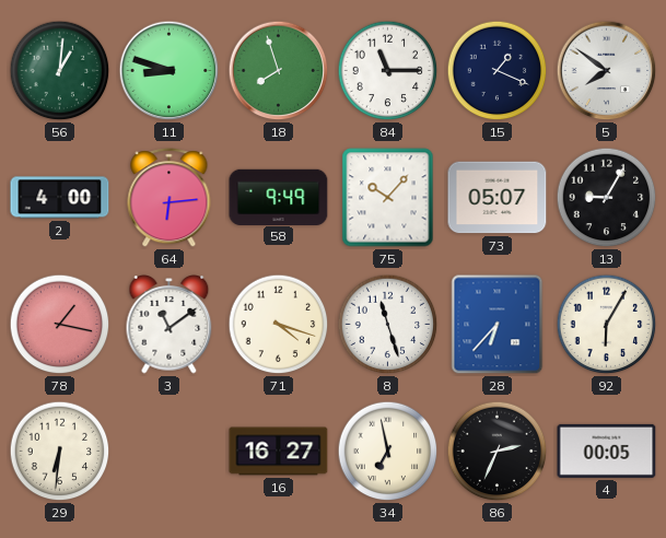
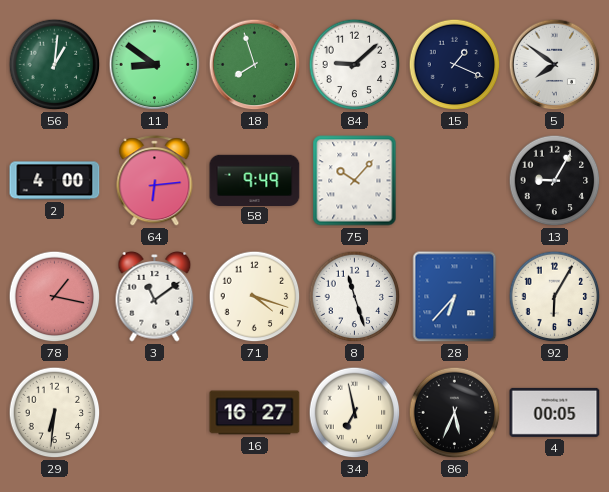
11: 8:48 -> 8:51 (155, 65)
84: 11:15 -> 9:08 (355, 65)
73: 05:07 -> none (498, 198)
86: 2:34 -> 5:34 (455, 413)
